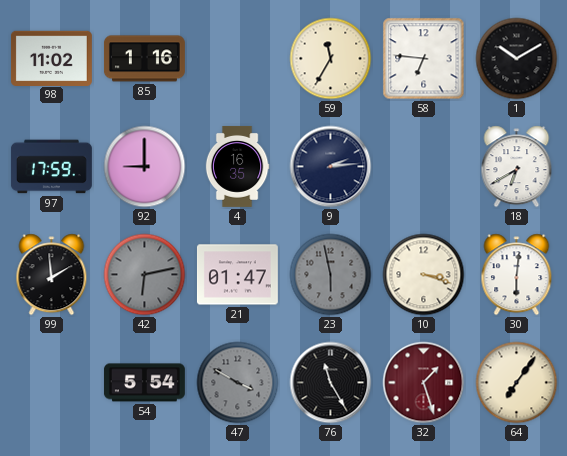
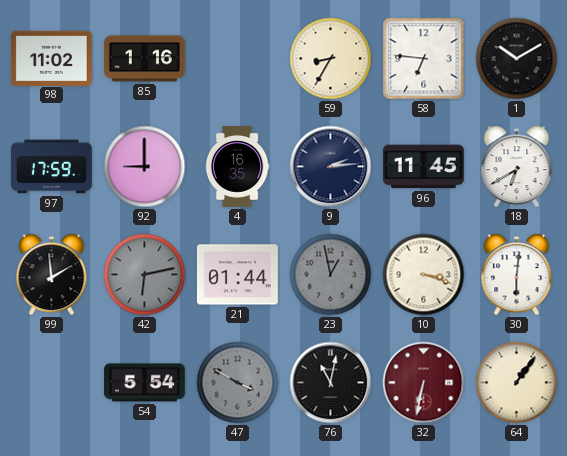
59: 11:35 -> 8:35 (331, 59)
96: none -> 11:45 (423, 167)
21: 01:47 -> 01:44 (237, 275)
23: 5:58 -> 12:58 (331, 275)
76: 11:25 -> 11:02 (331, 383)
32: 1:27 -> 6:32 (424, 383)
64: 7:06 -> 1:06 (517, 383)
